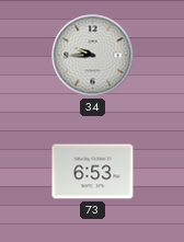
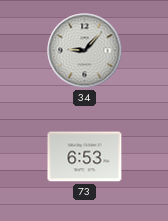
34: 9:45 -> 9:07 (85, 51)
